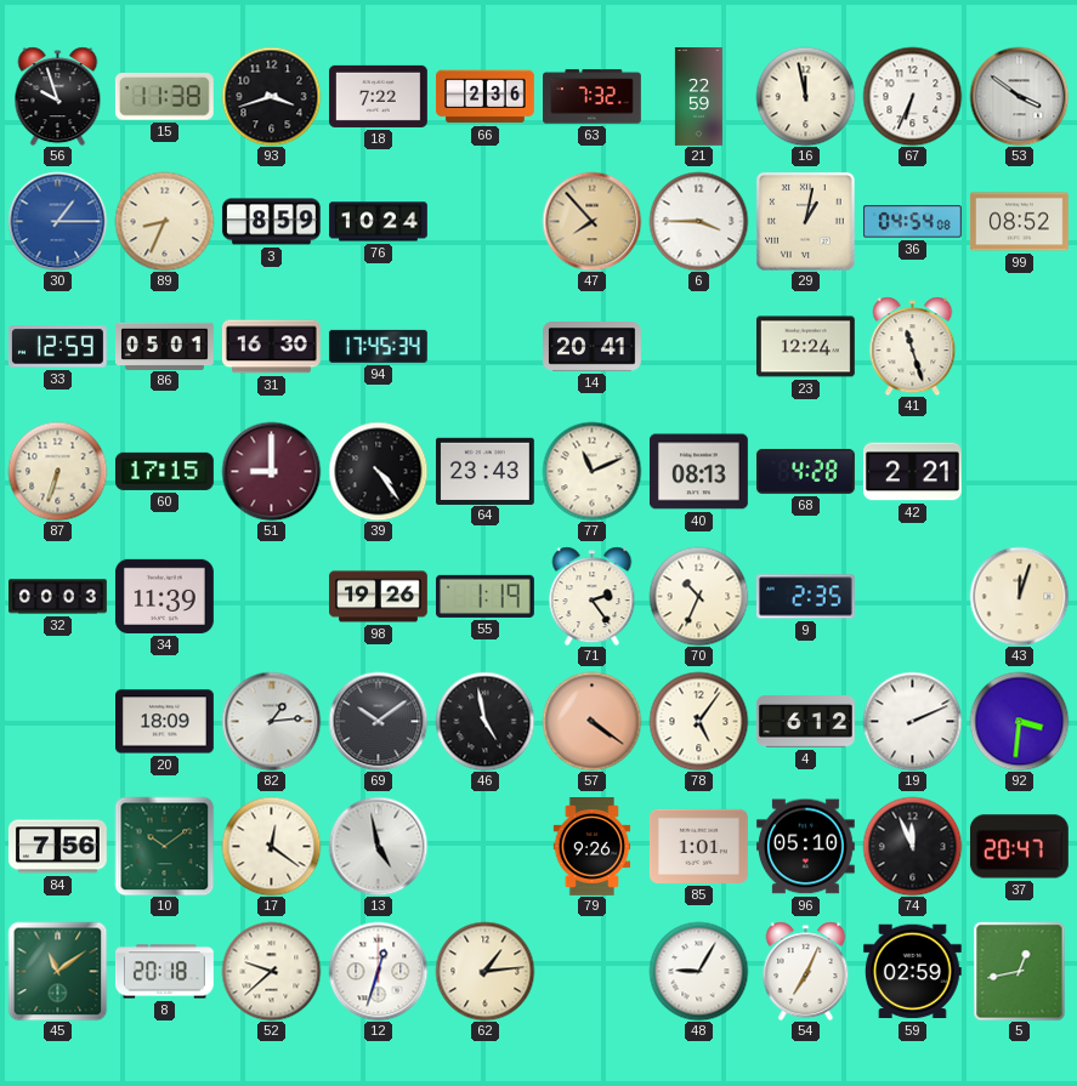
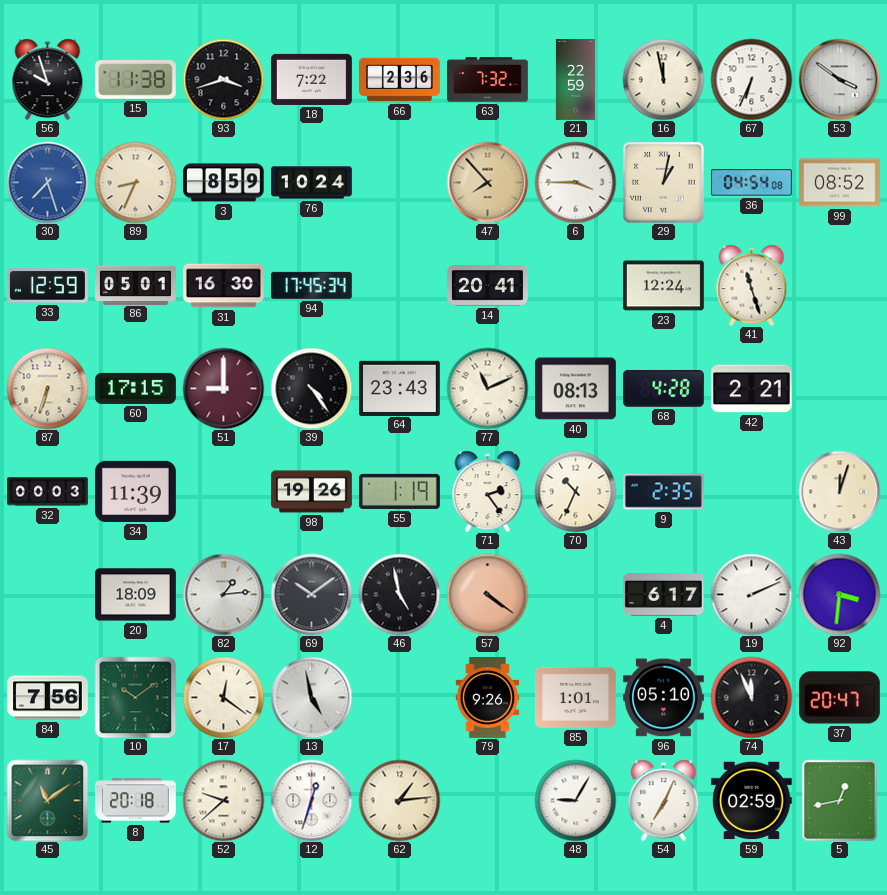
30: 1:15 -> 7:27 (47, 182)
78: 5:06 -> none (698, 721)
4: 6:12 -> 6:17 (663, 595)
